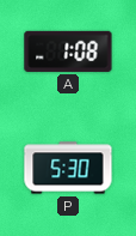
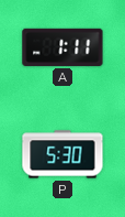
A: 1:08 -> 1:11 (63, 47)
